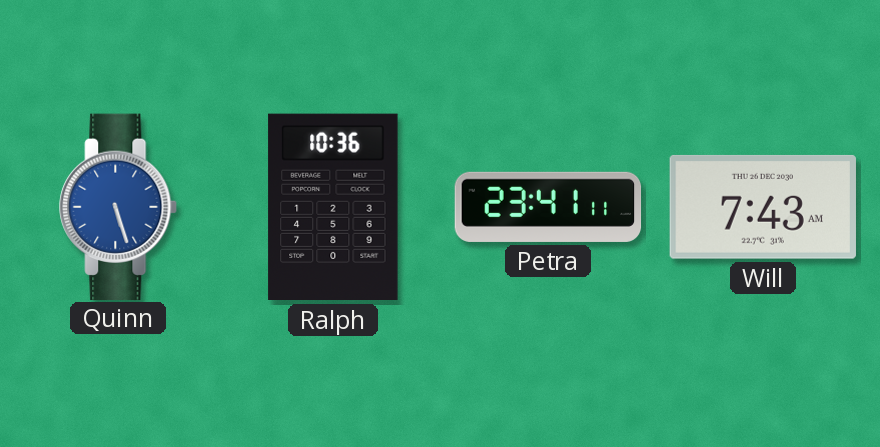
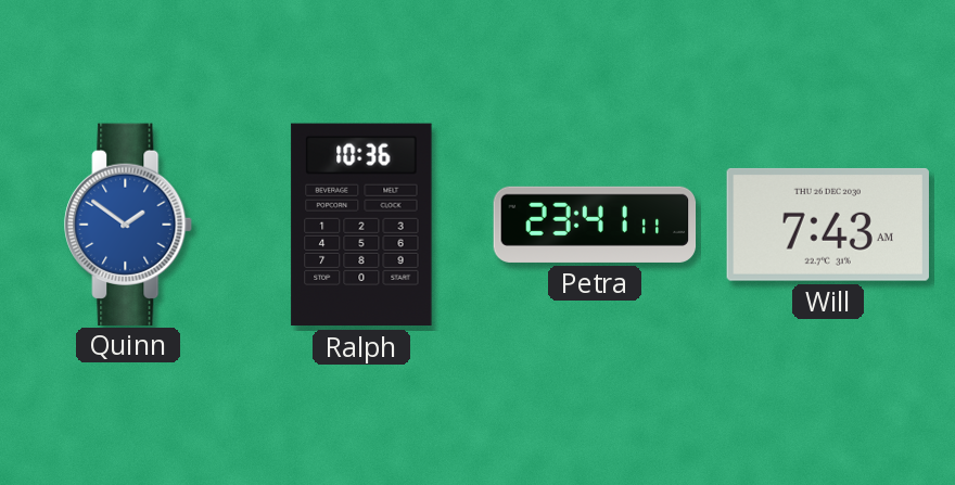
Quinn: 5:27 -> 1:51 (129, 224)
